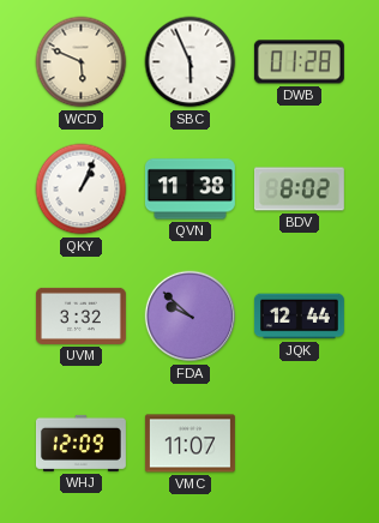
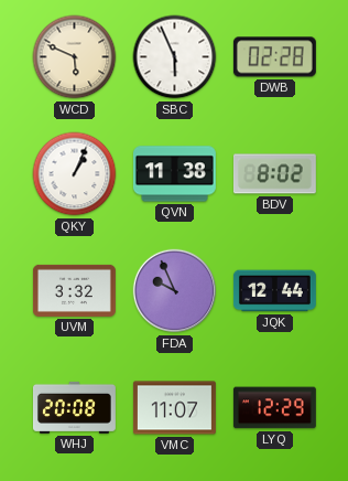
DWB: 01:28 -> 02:28 (274, 57)
FDA: 9:52 -> 9:56 (175, 291)
WHJ: 12:09 -> 20:08 (74, 407)
LYQ: none -> 12:29 (274, 408)
